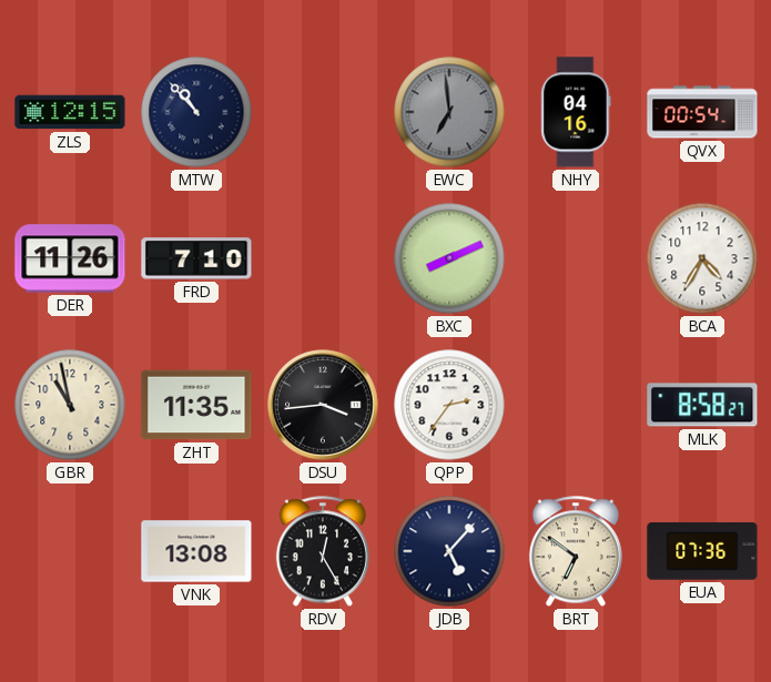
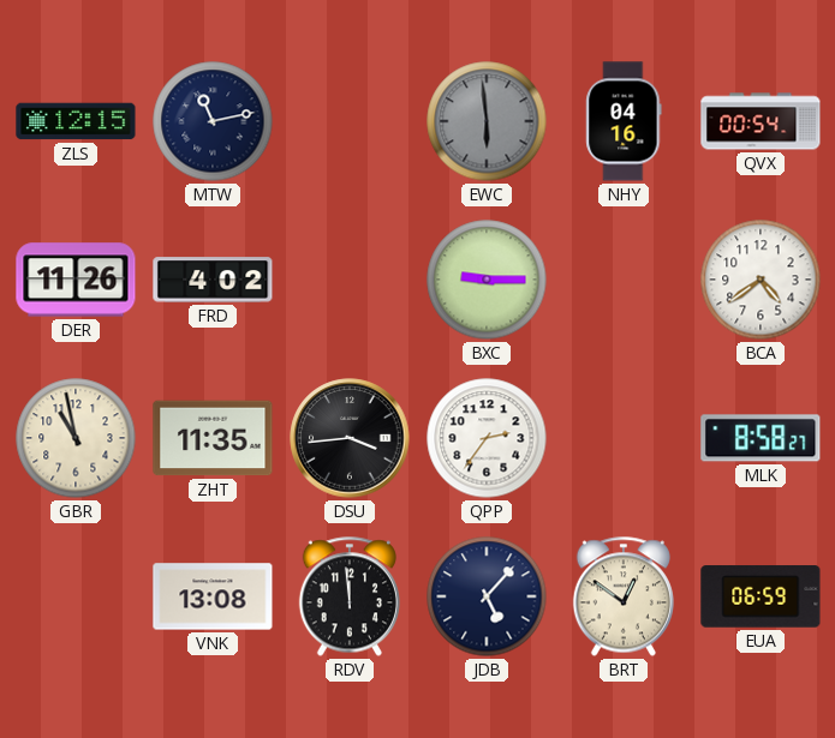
MTW: 10:53 -> 11:13 (213, 121)
EWC: 6:59 -> 5:59 (487, 121)
FRD: 7:10 -> 4:02 (213, 280)
BXC: 8:11 -> 9:15 (487, 280)
BCA: 4:35 -> 4:39 (761, 280)
RDV: 12:25 -> 11:59 (348, 596)
BRT: 6:51 -> 12:51 (622, 596)
EUA: 07:36 -> 06:59 (761, 596)
